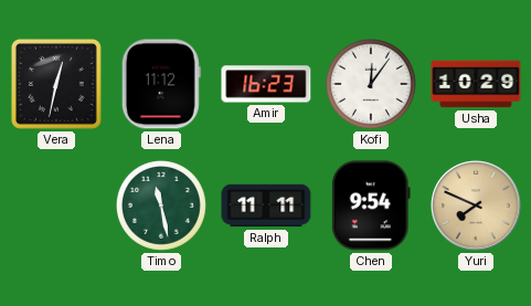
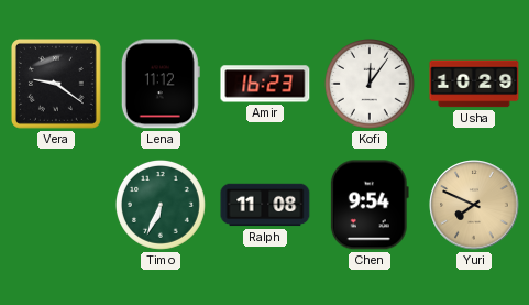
Vera: 12:32 -> 9:21 (56, 84)
Timo: 11:28 -> 6:34 (161, 205)
Ralph: 11:11 -> 11:08 (265, 205)
